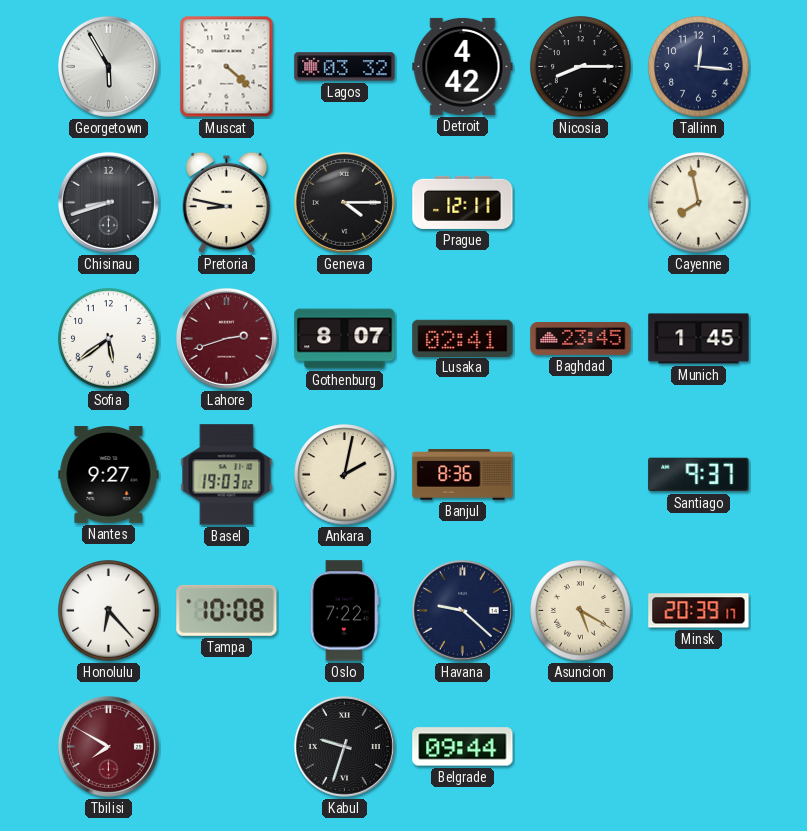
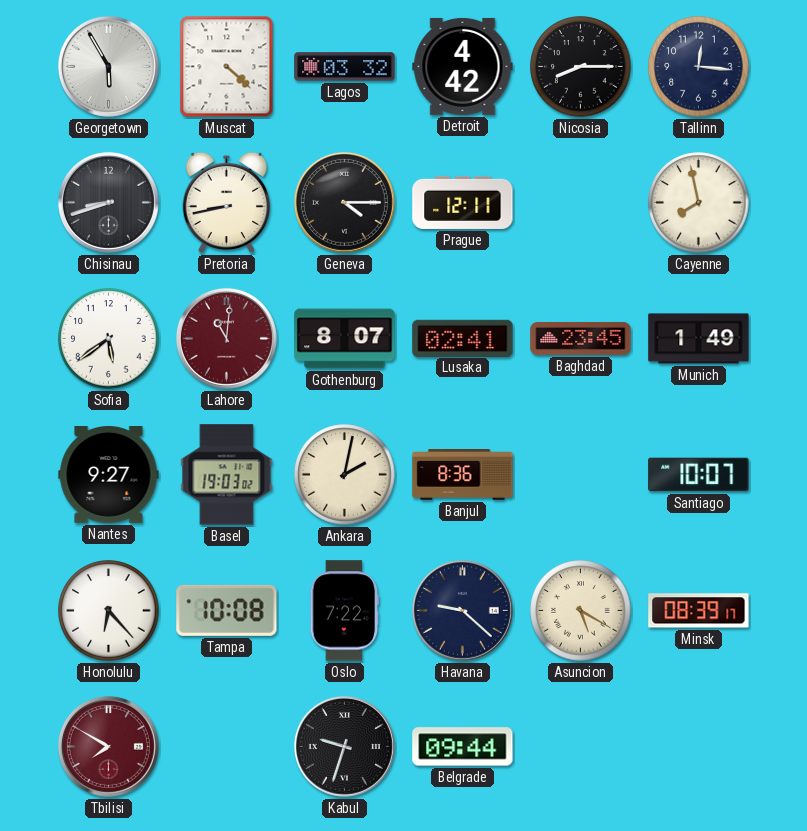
Pretoria: 8:47 -> 8:43 (227, 203)
Lahore: 2:42 -> 11:01 (226, 338)
Munich: 1:45 -> 1:49 (699, 339)
Santiago: 9:37 -> 10:07 (699, 475)
Minsk: 20:39 -> 08:39 (699, 611)
